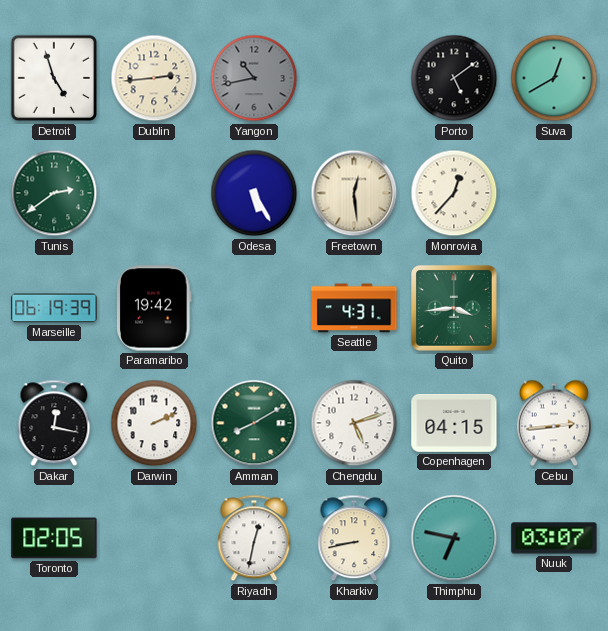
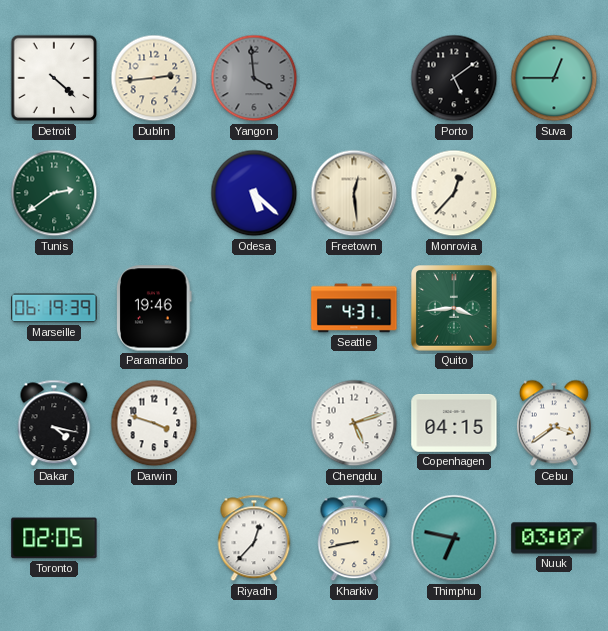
Detroit: 4:57 -> 4:22 (54, 78)
Yangon: 10:43 -> 3:59 (254, 78)
Suva: 12:40 -> 12:45 (554, 78)
Odesa: 5:25 -> 5:22 (254, 193)
Paramaribo: 19:42 -> 19:46 (154, 308)
Dakar: 12:17 -> 4:17 (54, 423)
Darwin: 2:11 -> 3:48 (154, 423)
Amman: 8:10 -> none (254, 423)
Cebu: 2:44 -> 3:39 (554, 423)
Riyadh: 12:32 -> 12:37 (254, 538)
